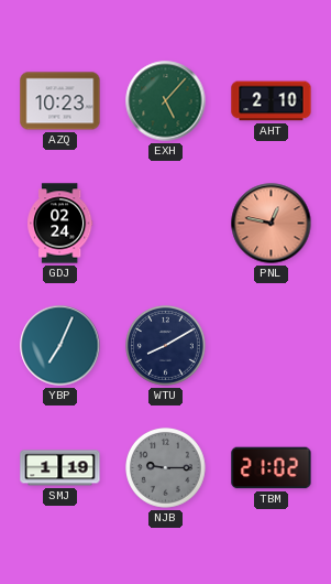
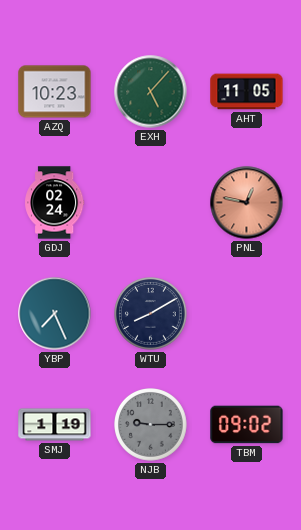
AHT: 2:10 -> 11:05 (247, 92)
YBP: 7:04 -> 7:26 (55, 314)
TBM: 21:02 -> 09:02 (247, 425)
